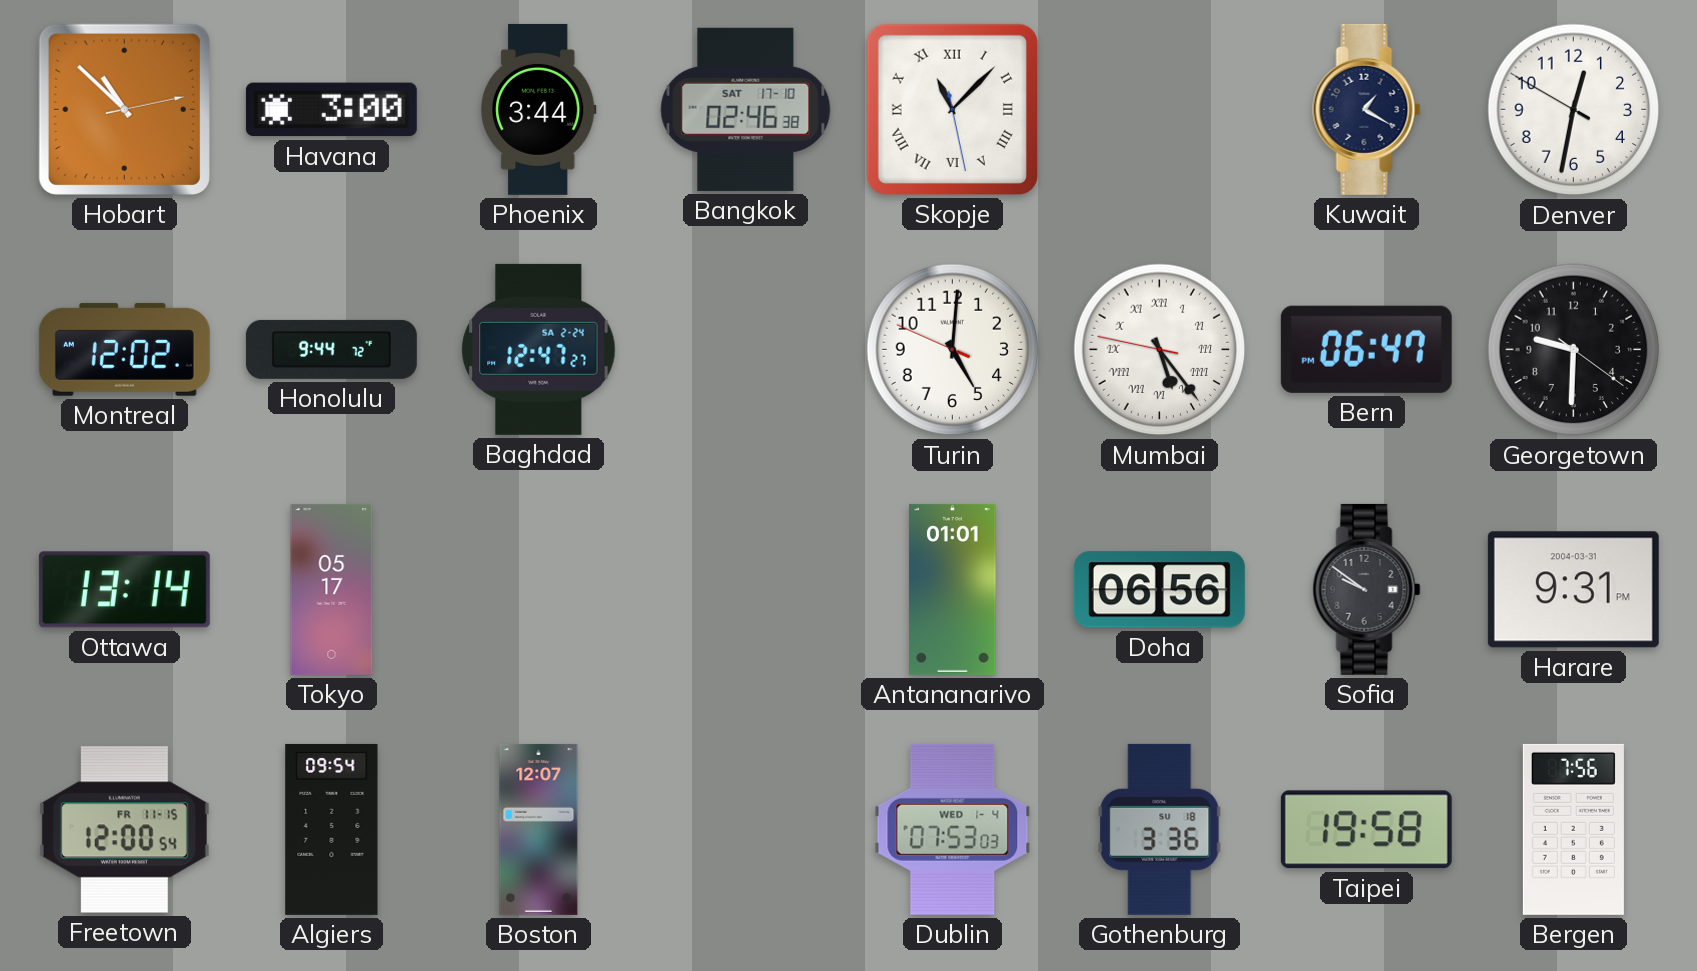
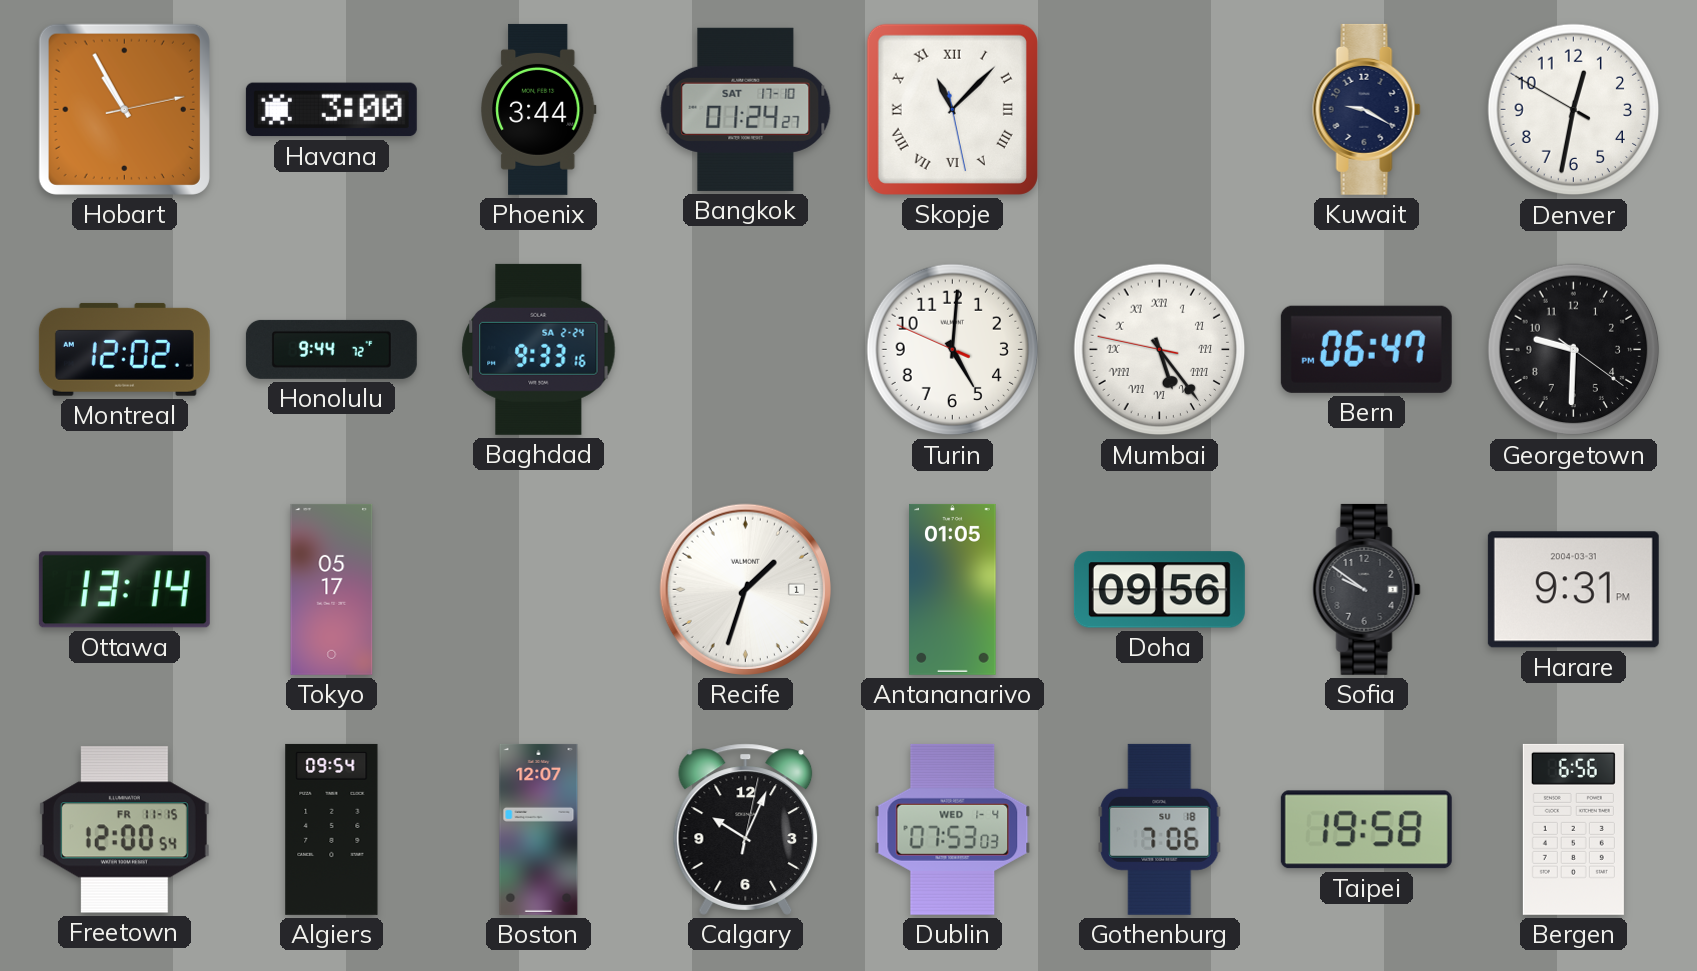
Hobart: 10:52 -> 10:55 (124, 109)
Bangkok: 02:46 -> 01:24 (746, 109)
Kuwait: 1:20 -> 9:20 (1367, 109)
Baghdad: 12:47 -> 9:33 (539, 349)
Recife: none -> 1:33 (745, 589)
Antananarivo: 01:01 -> 01:05 (953, 589)
Doha: 06:56 -> 09:56 (1159, 590)
Calgary: none -> 10:04 (746, 829)
Gothenburg: 3:36 -> 7:06 (1160, 829)
Bergen: 7:56 -> 6:56 (1573, 829)
